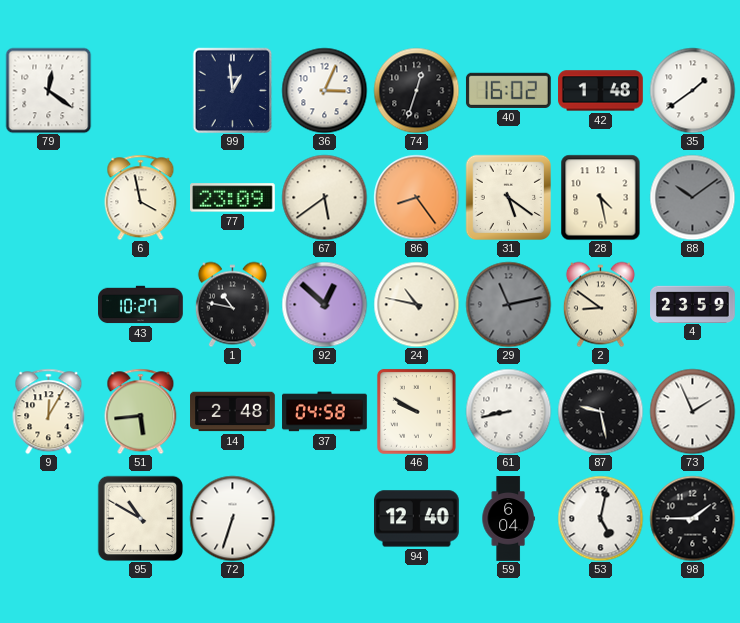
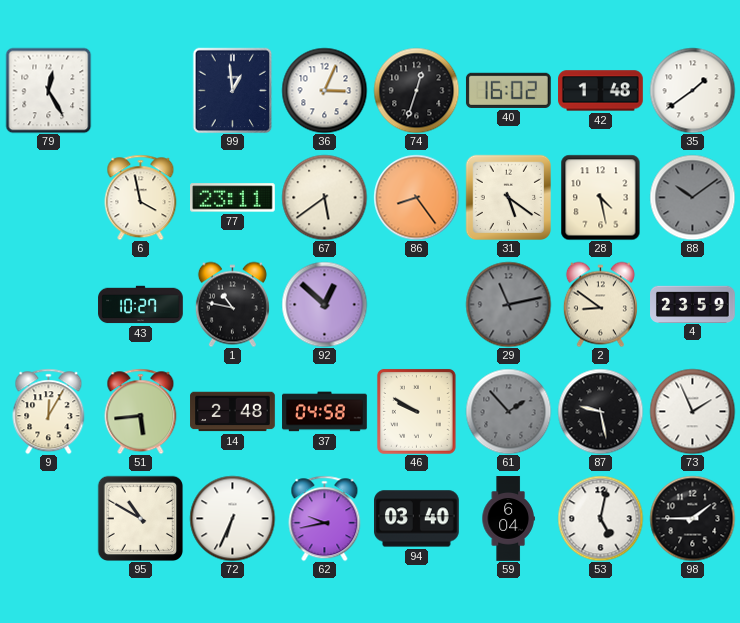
79: 12:21 -> 12:25 (48, 90)
77: 23:09 -> 23:11 (233, 198)
24: 10:47 -> none (416, 304)
61: 8:43 -> 1:53 (508, 411)
61 dial: white -> grey (508, 411)
72: 6:33 -> 6:34 (232, 518)
62: none -> 9:43 (325, 518)
94: 12:40 -> 03:40 (417, 519)
